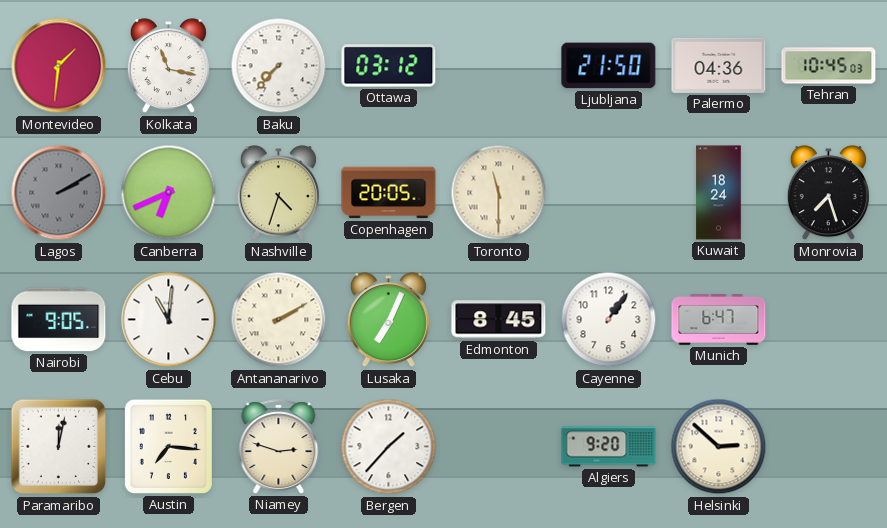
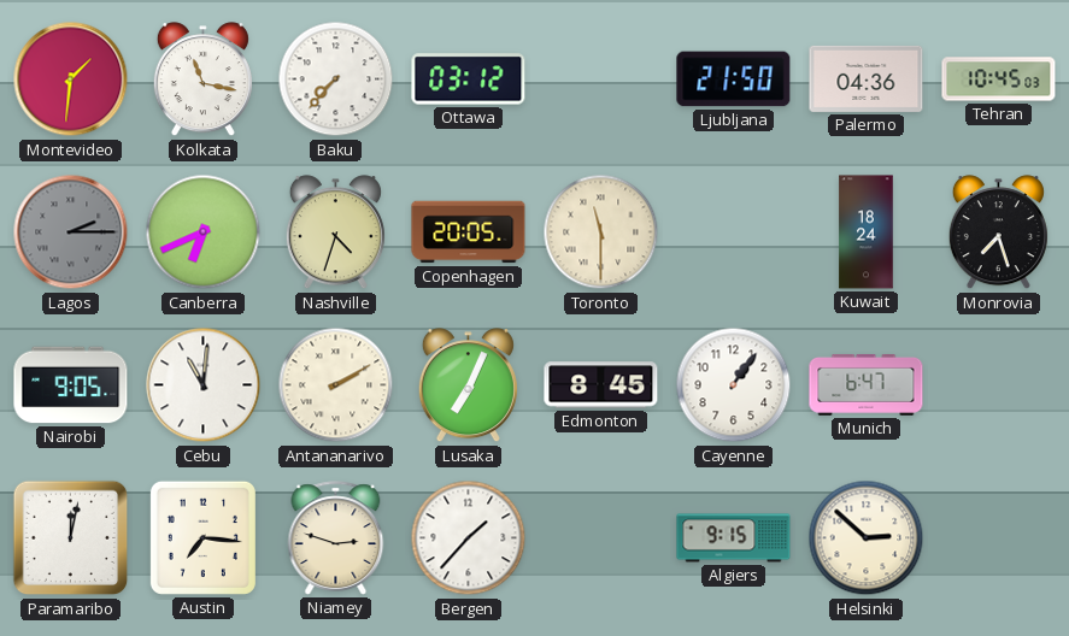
Lagos: 2:10 -> 2:15 (71, 232)
Algiers: 9:20 -> 9:15 (734, 538)
